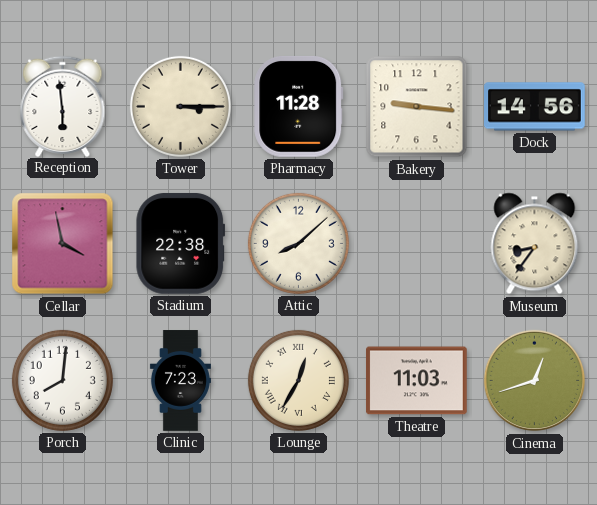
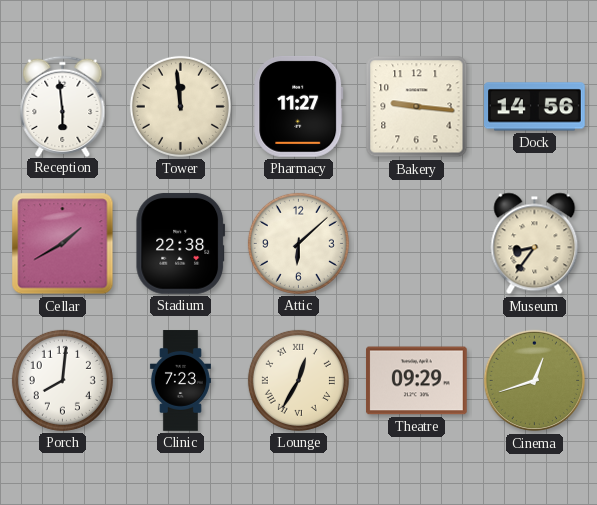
Tower: 3:15 -> 11:59 (180, 106)
Pharmacy: 11:28 -> 11:27 (299, 106)
Cellar: 3:58 -> 1:40 (63, 244)
Attic: 8:08 -> 6:08 (298, 243)
Theatre: 11:03 -> 09:29 (417, 381)
